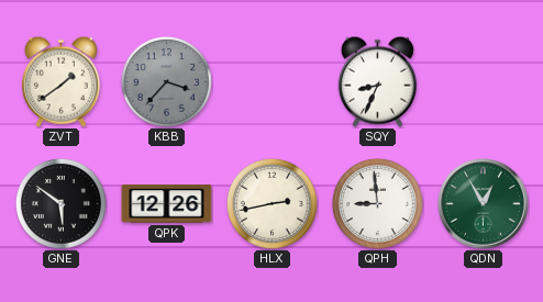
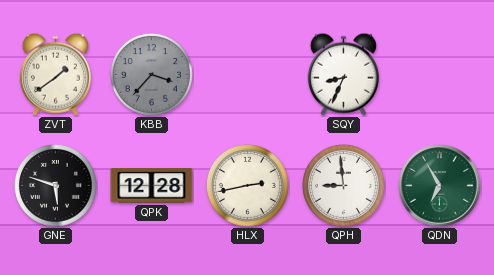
GNE: 5:51 -> 5:48 (55, 185)
QPK: 12:26 -> 12:28 (152, 186)
QDN: 12:55 -> 6:55 (440, 186)
